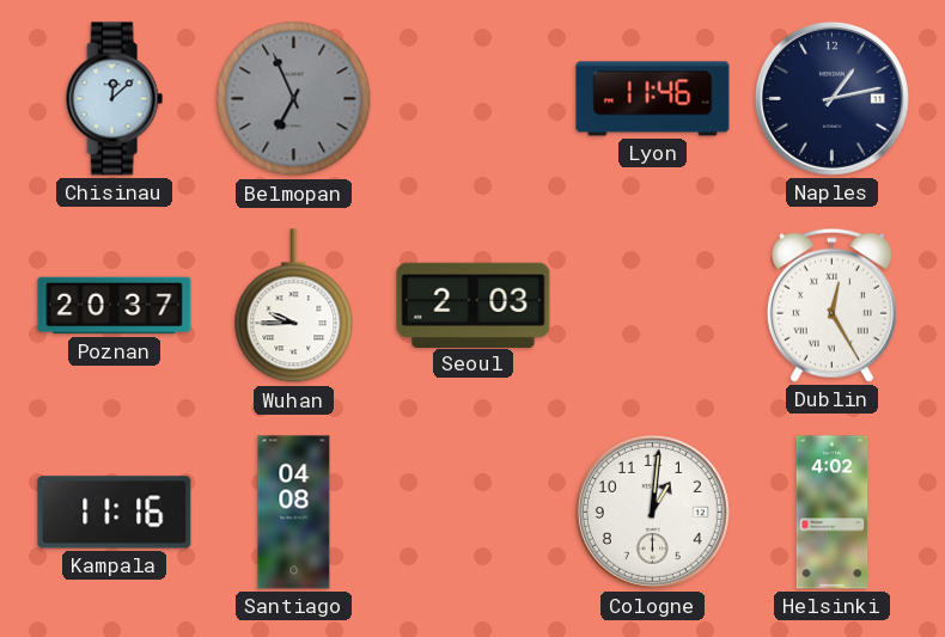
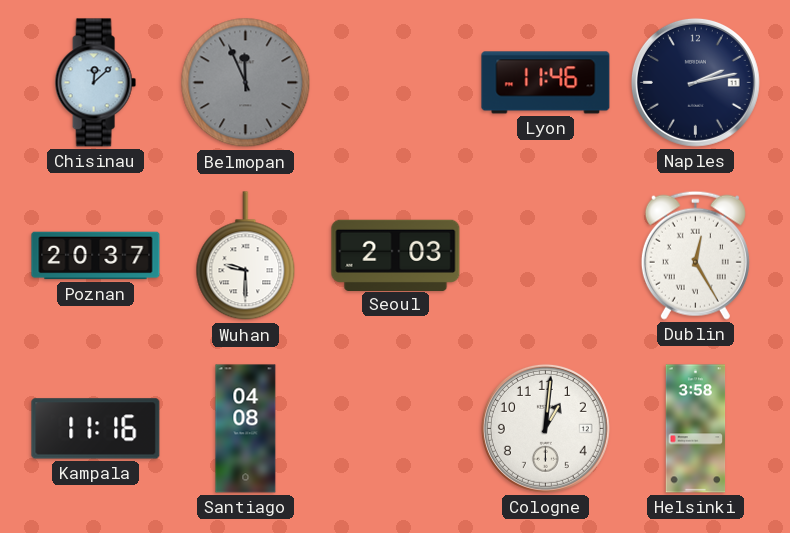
Belmopan: 6:56 -> 11:56 (246, 83)
Naples: 1:13 -> 2:13 (695, 82)
Wuhan: 9:45 -> 9:30 (246, 256)
Helsinki: 4:02 -> 3:58 (696, 429)
